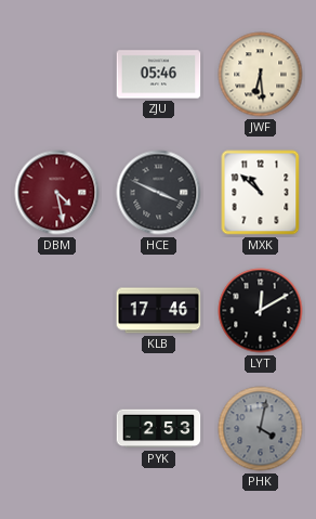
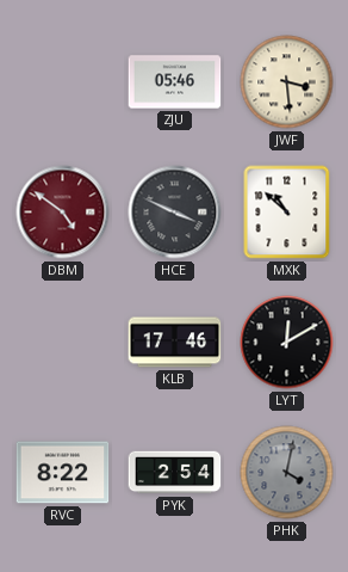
JWF: 6:29 -> 3:29 (287, 82)
DBM: 4:28 -> 4:51 (63, 213)
RVC: none -> 8:22 (63, 473)
PYK: 2:53 -> 2:54 (175, 473)
